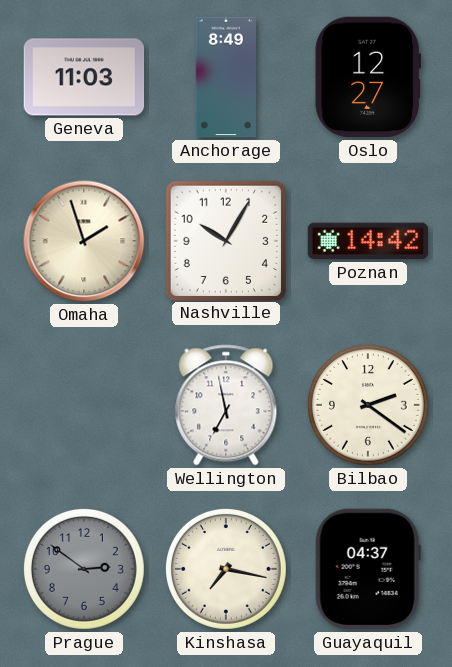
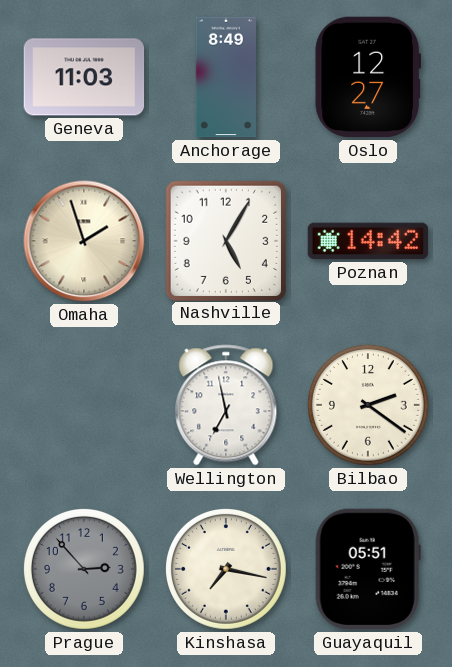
Nashville: 10:05 -> 5:05 (225, 240)
Prague: 2:51 -> 2:53 (84, 569)
Guayaquil: 04:37 -> 05:51 (368, 569)
